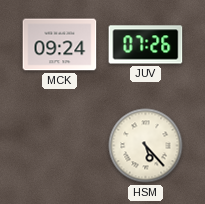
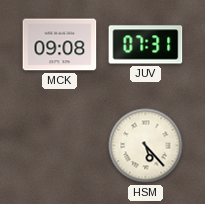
MCK: 09:24 -> 09:08 (60, 45)
JUV: 07:26 -> 07:31 (146, 45)
